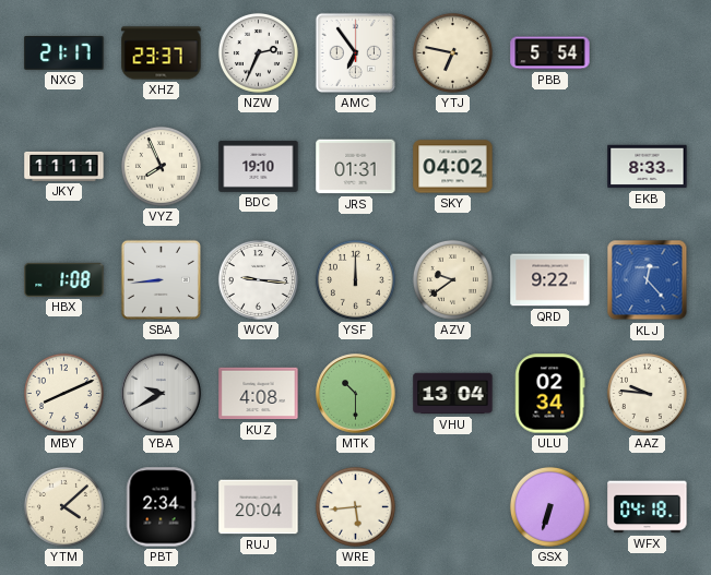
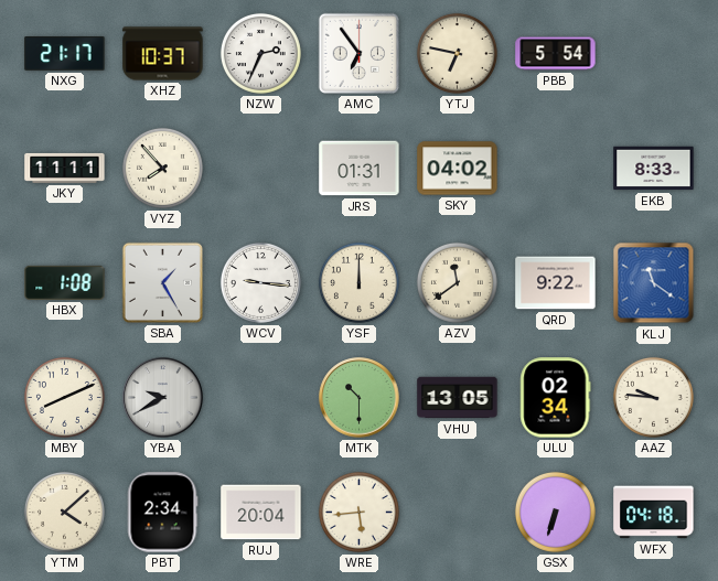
XHZ: 23:37 -> 10:37 (163, 54)
VYZ: 7:56 -> 7:53 (162, 168)
BDC: 19:10 -> none (259, 166)
SBA: 8:44 -> 1:25 (162, 282)
AZV: 9:39 -> 11:39 (457, 282)
KLJ: 12:23 -> 11:21 (654, 283)
KUZ: 4:08 -> none (259, 394)
VHU: 13:04 -> 13:05 (458, 398)
